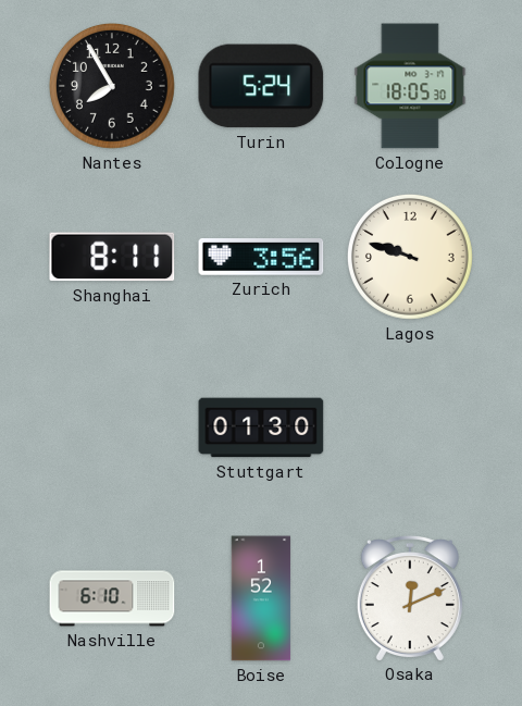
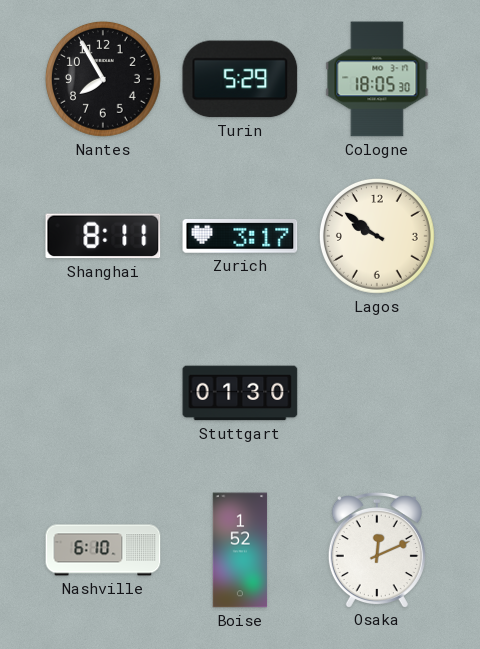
Turin: 5:24 -> 5:29 (240, 79)
Zurich: 3:56 -> 3:17 (240, 237)
Lagos: 9:48 -> 9:51 (378, 237)
